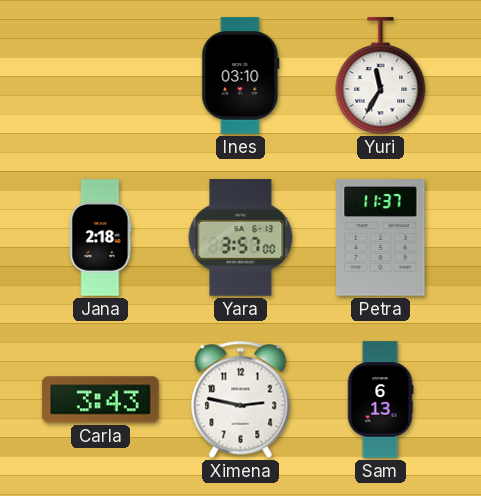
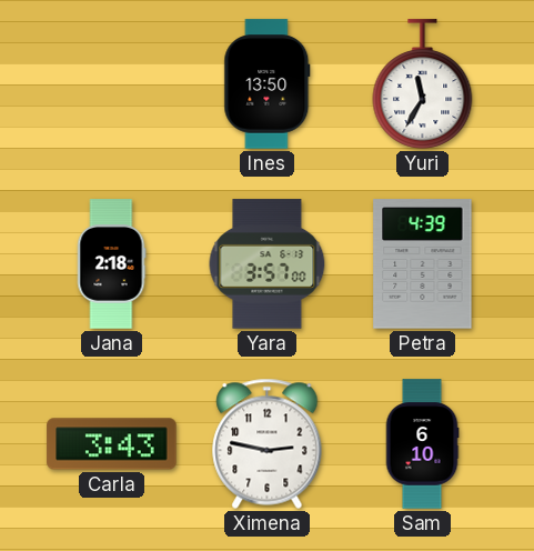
Ines: 03:10 -> 13:50 (268, 84)
Petra: 11:37 -> 4:39 (423, 264)
Sam: 6:13 -> 6:10 (422, 444)
